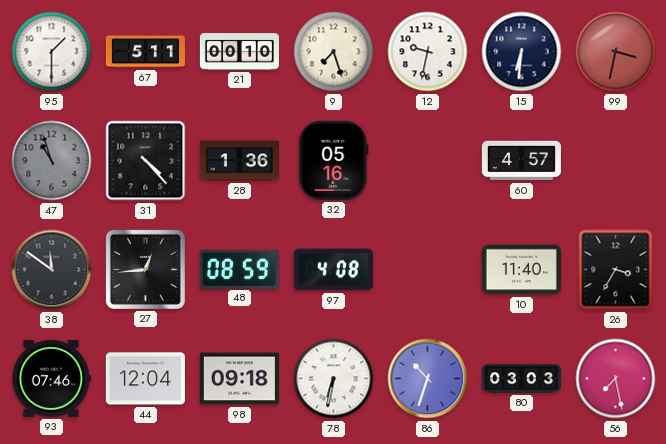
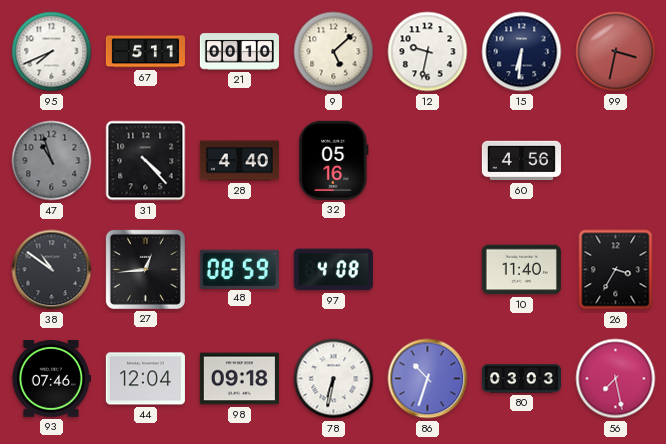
95: 1:30 -> 7:41 (52, 52)
9: 7:27 -> 5:08 (334, 52)
28: 1:36 -> 4:40 (239, 161)
60: 4:57 -> 4:56 (521, 161)
38: 11:51 -> 10:51 (52, 270)
